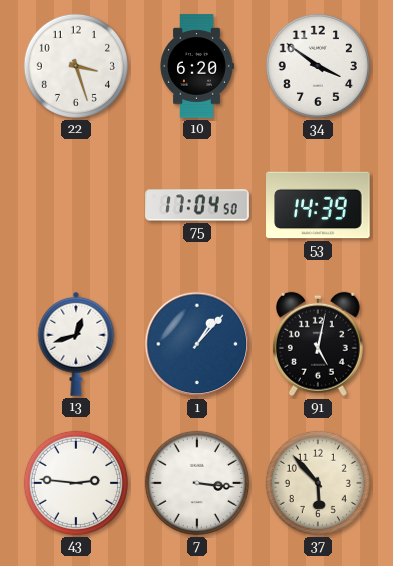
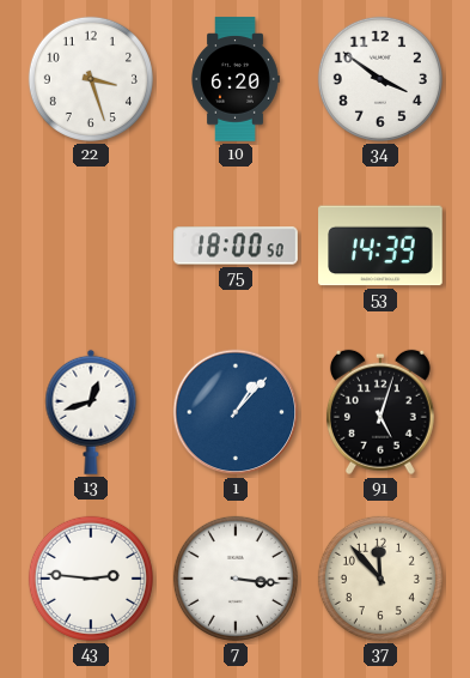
75: 17:04 -> 18:00 (236, 246)
91: 5:02 -> 5:03 (380, 412)
37: 5:53 -> 11:53 (380, 579)
